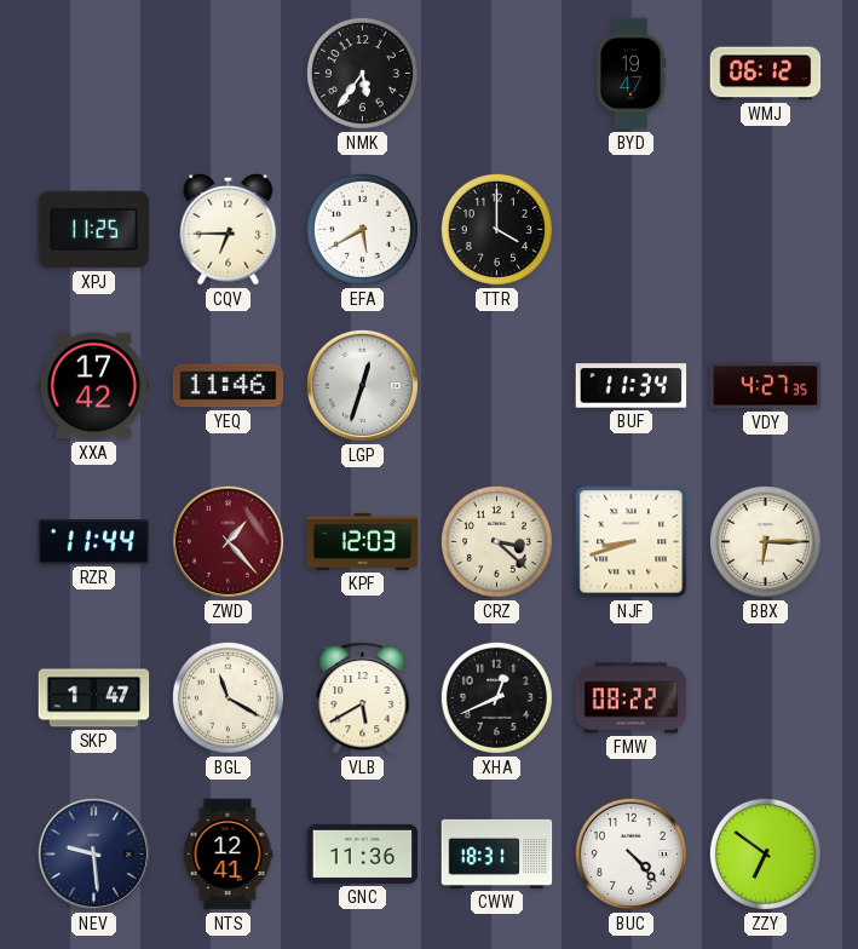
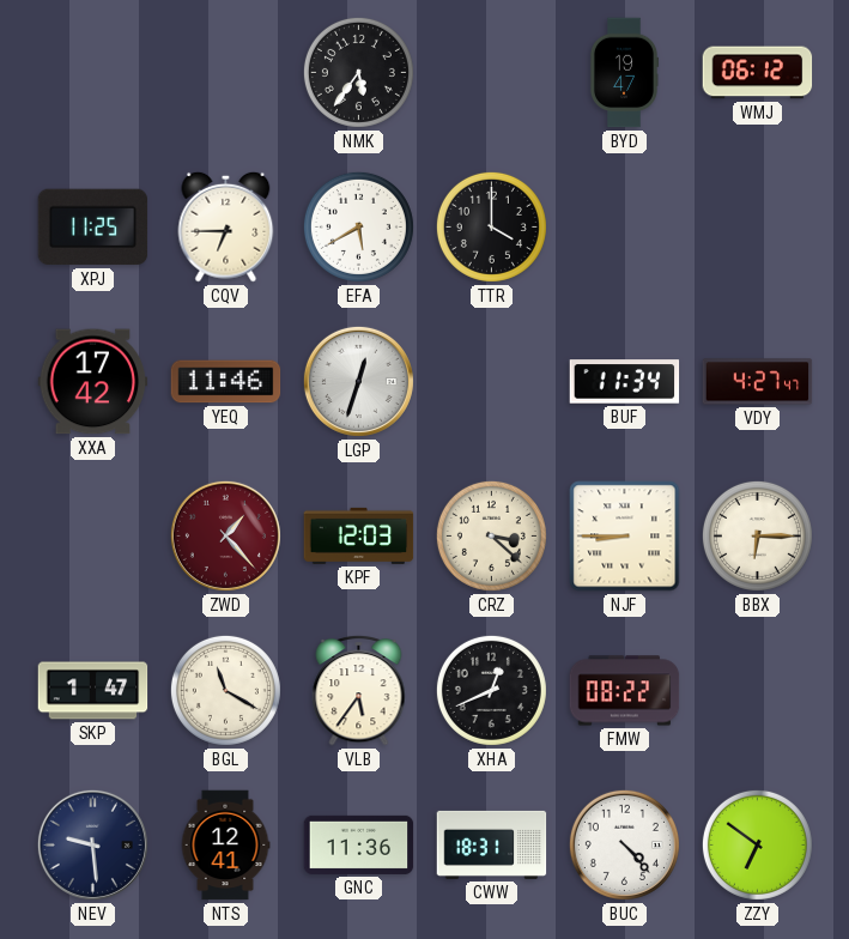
VDY: 4:27:35 -> 4:27:47 (758, 382)
RZR: 11:44 -> none (94, 542)
NJF: 8:42 -> 8:45 (625, 537)
VLB: 5:40 -> 5:36 (359, 690)
